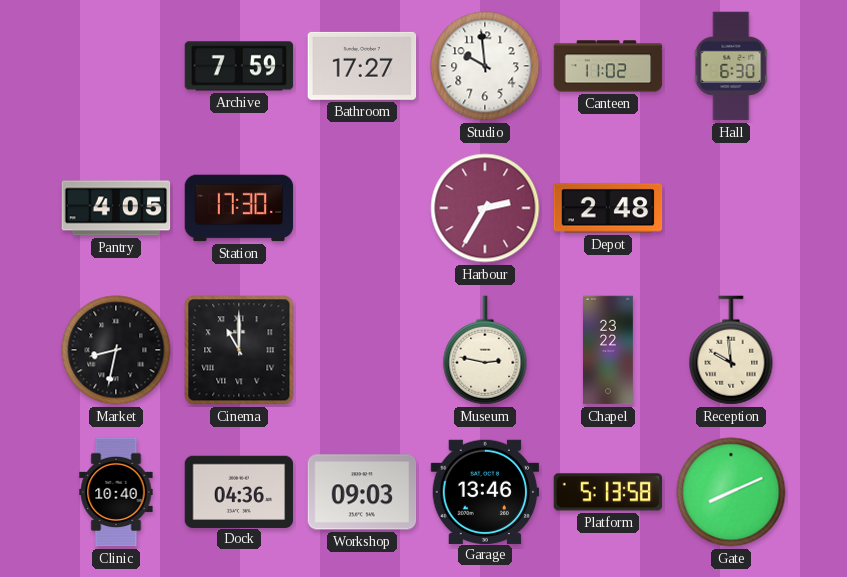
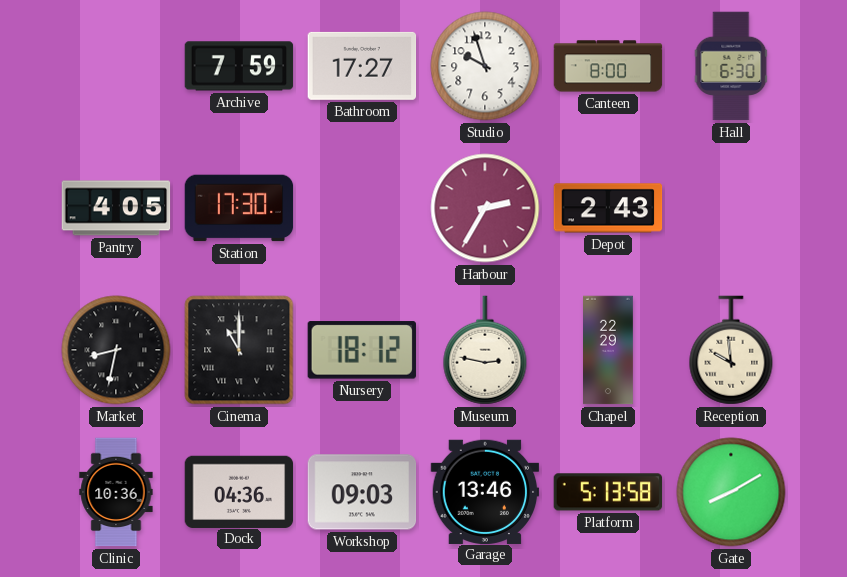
Studio: 9:59 -> 9:57 (485, 66)
Canteen: 11:02 -> 8:00 (608, 66)
Depot: 2:48 -> 2:43 (608, 208)
Nursery: none -> 18:12 (362, 350)
Chapel: 23:22 -> 22:29 (609, 350)
Clinic: 10:40 -> 10:36 (116, 492)
Gate: 8:11 -> 8:10 (731, 492)
